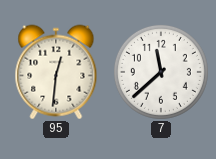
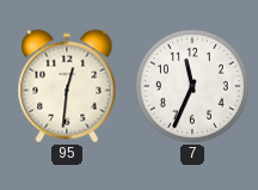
7: 11:38 -> 11:34 (192, 86)
